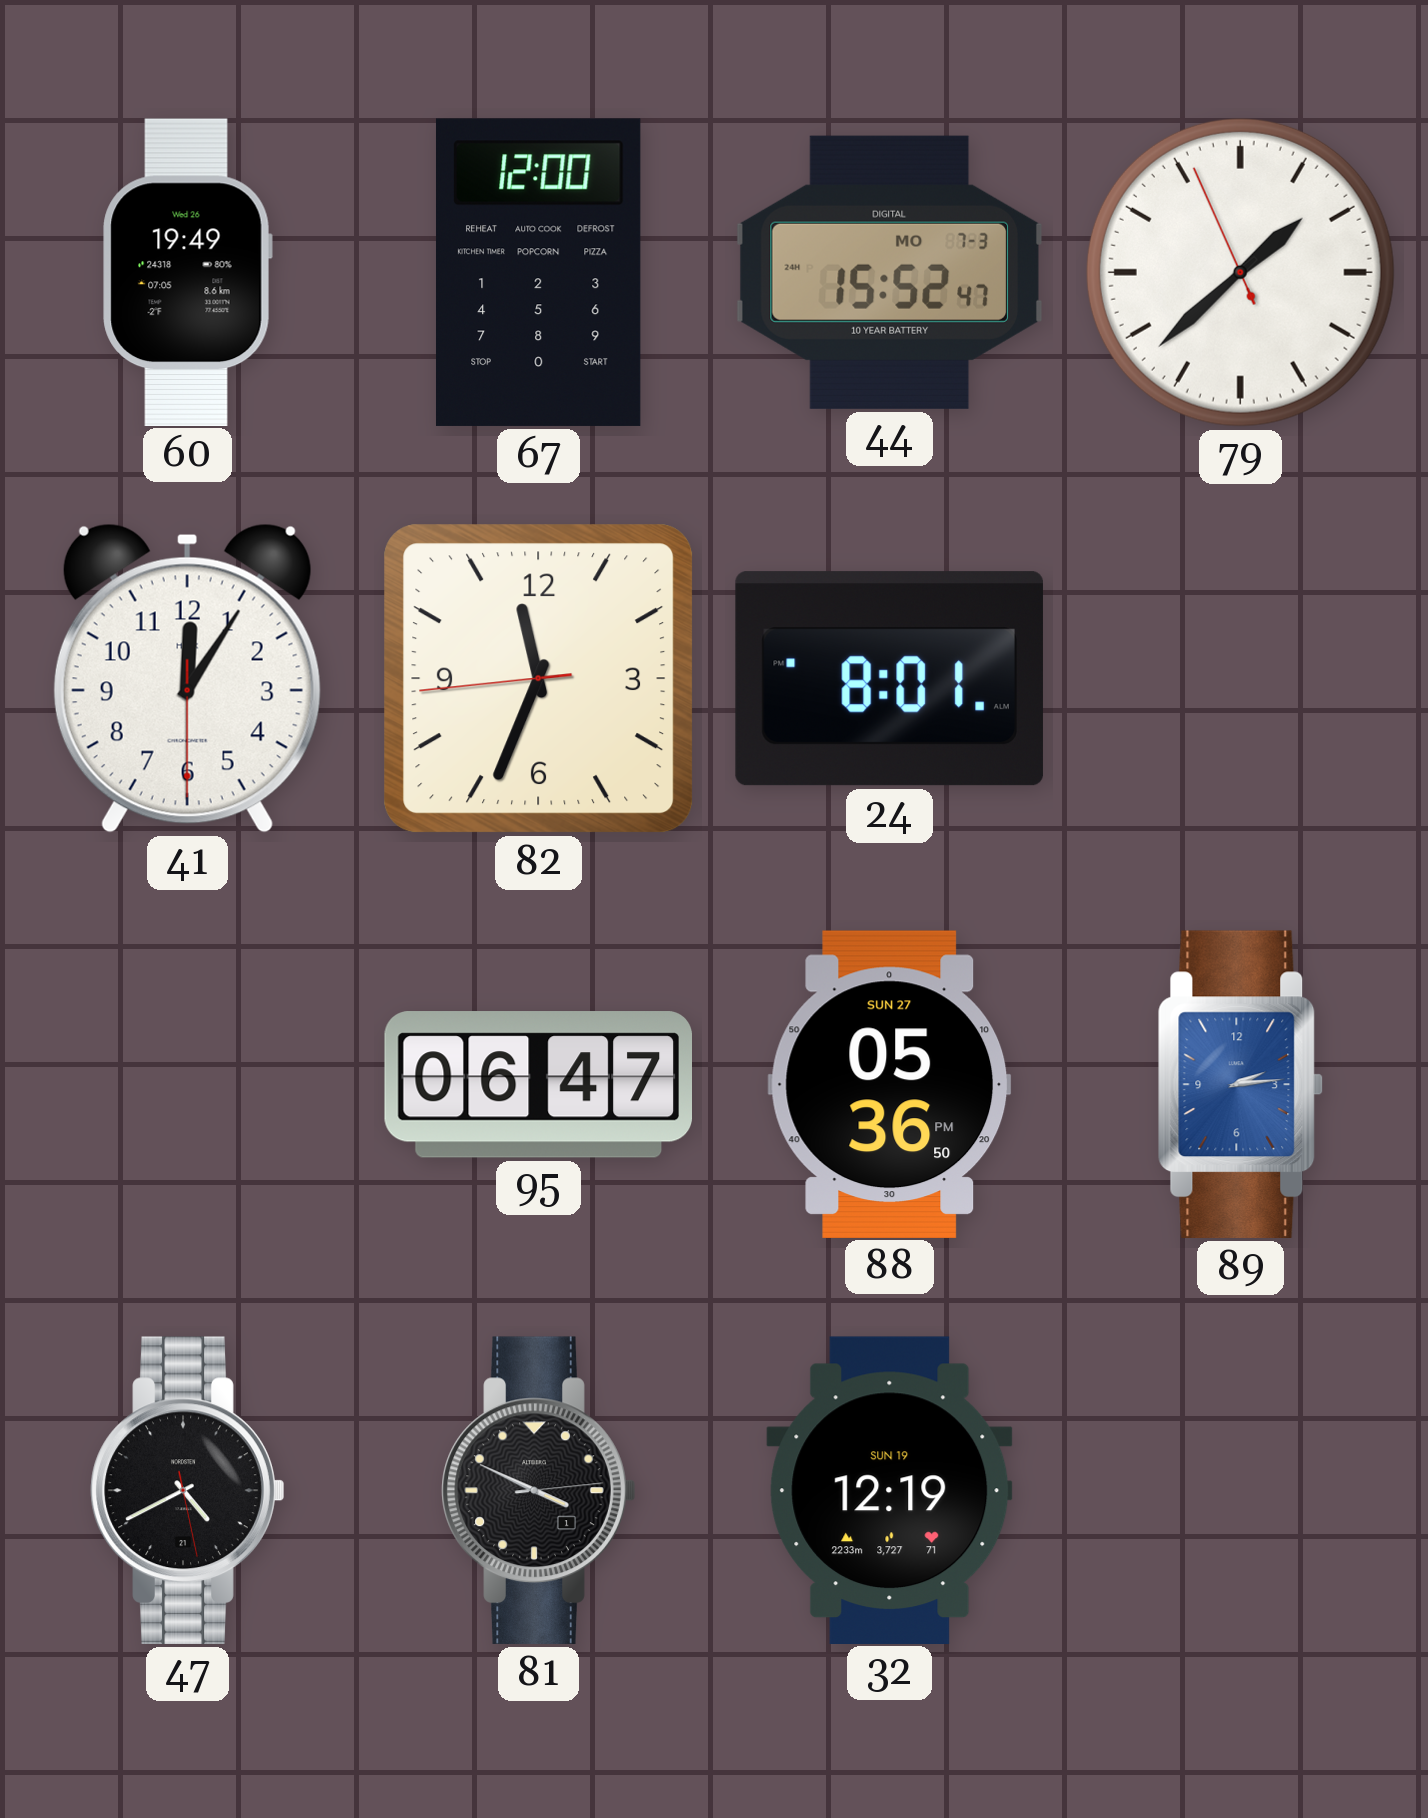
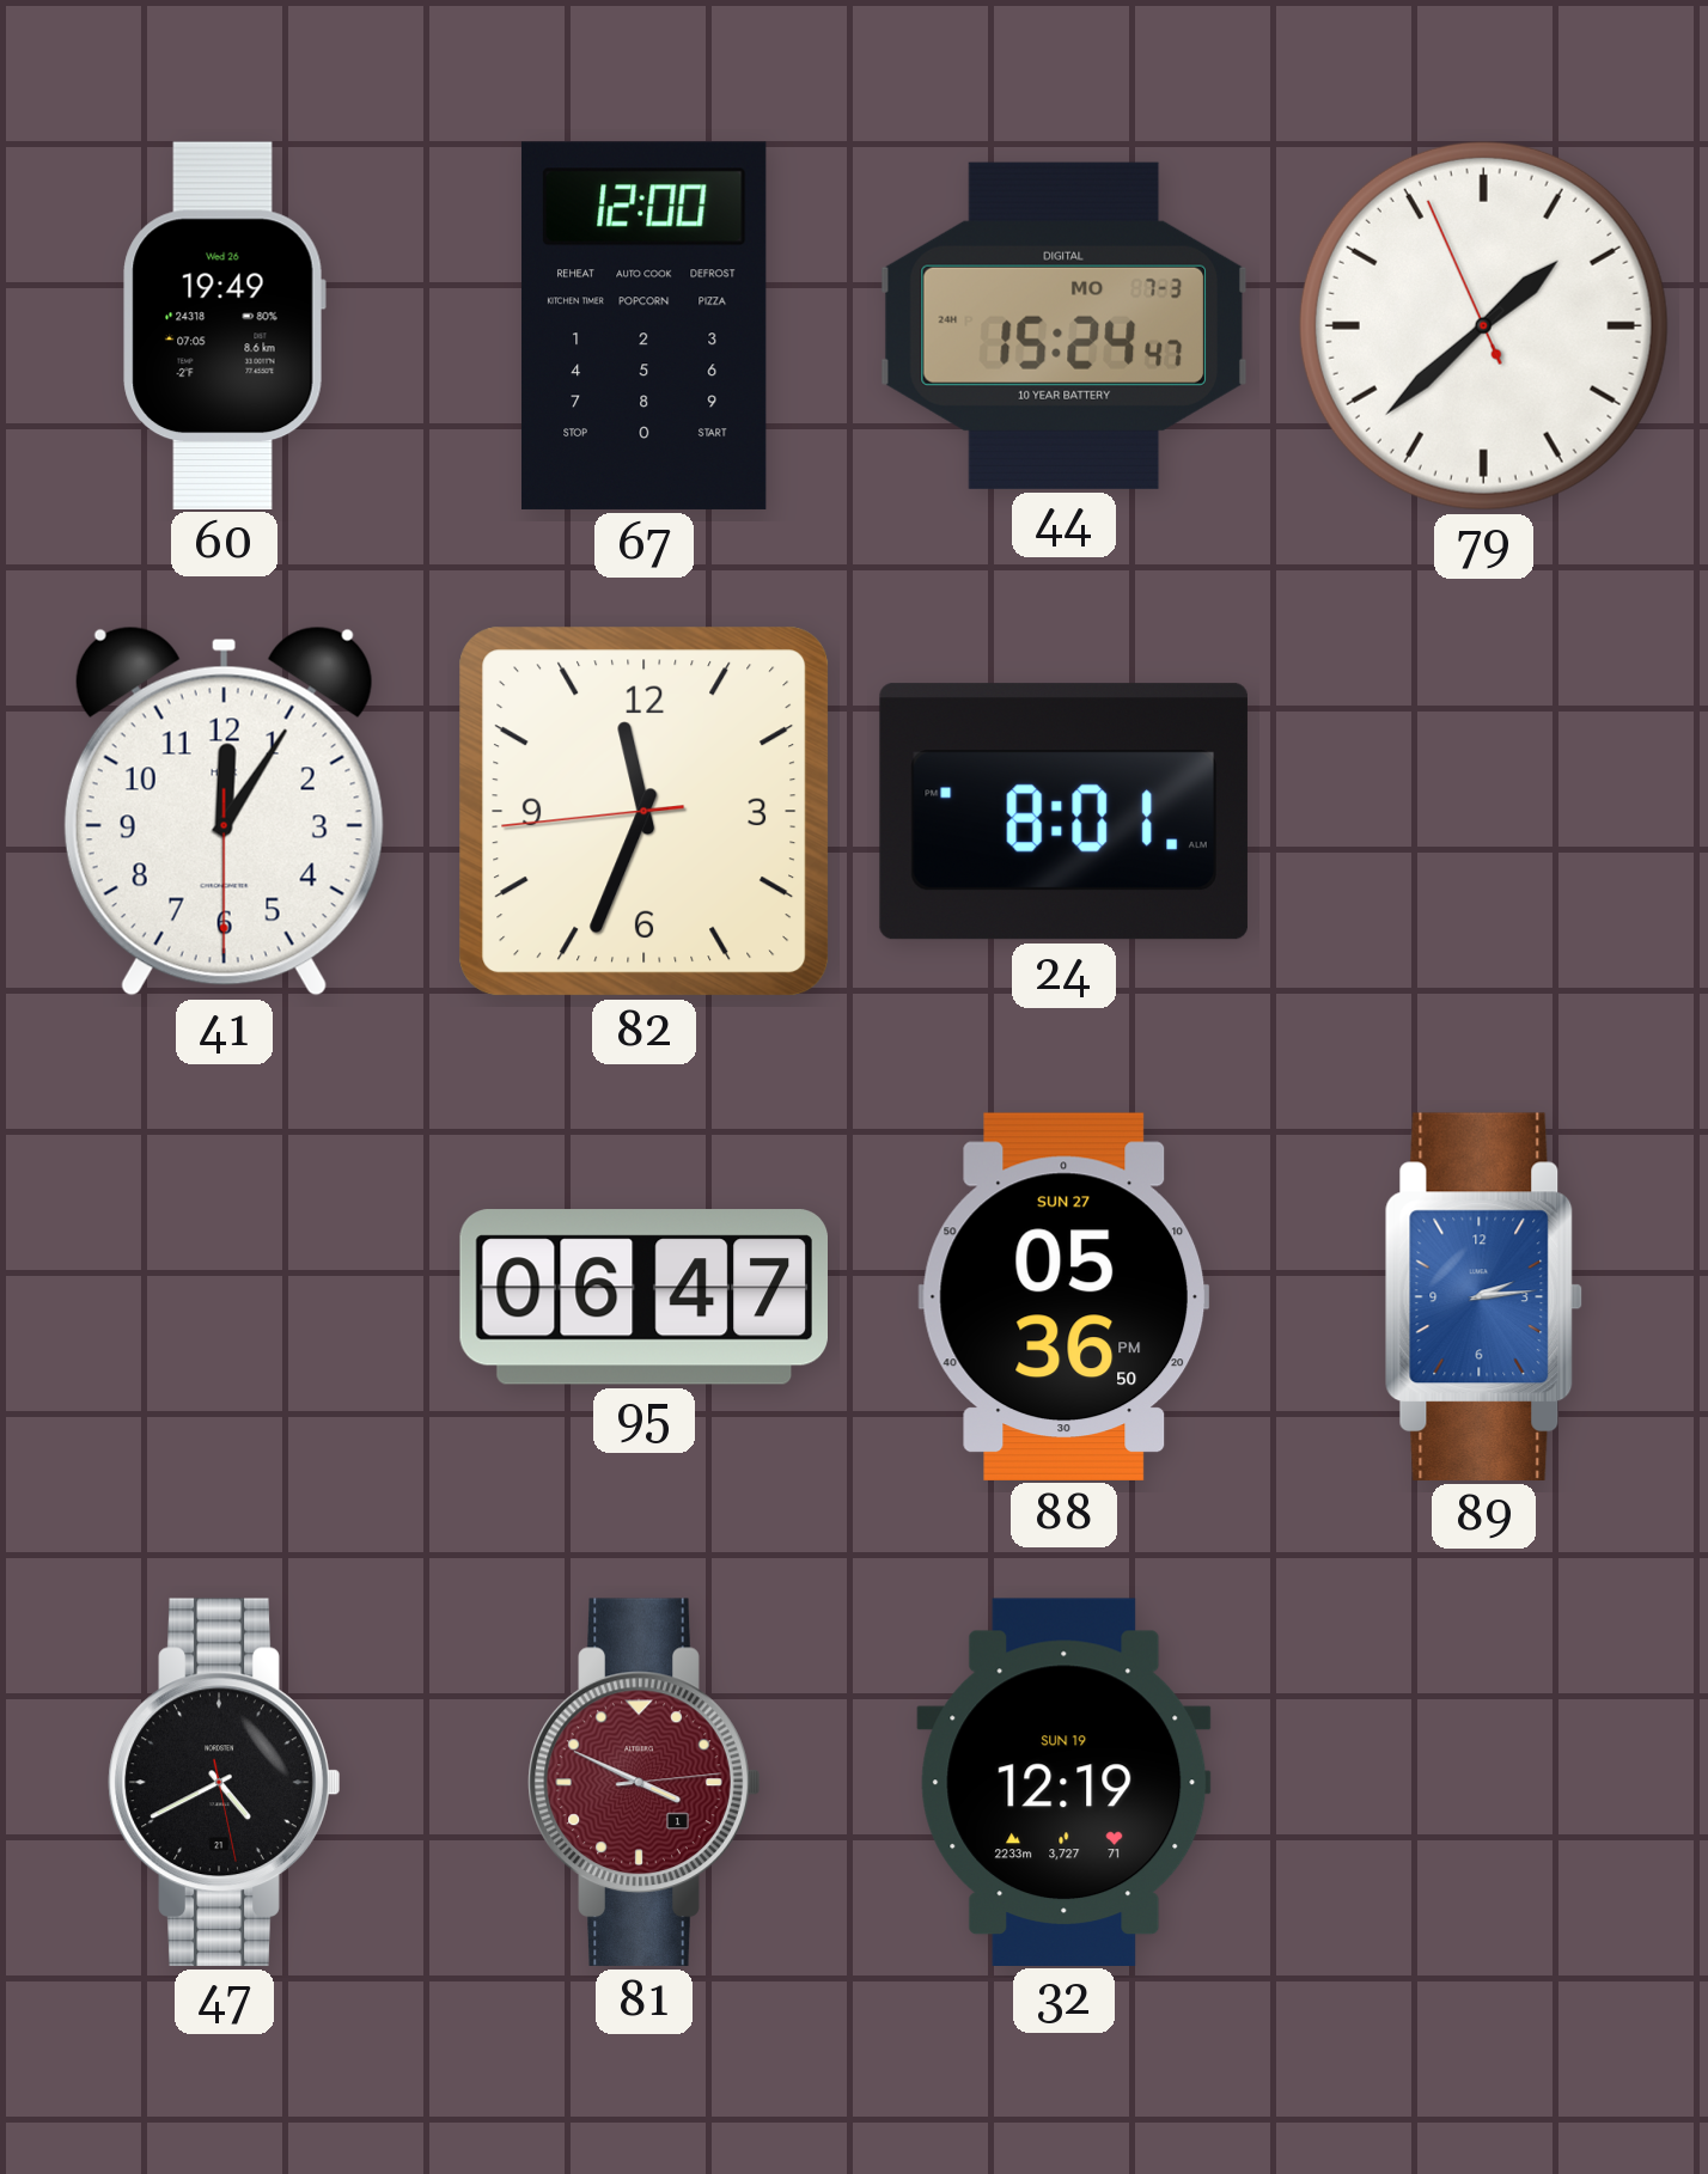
44: 15:52 -> 15:24 (1063, 325)
81 dial: black -> burgundy (645, 1782)
